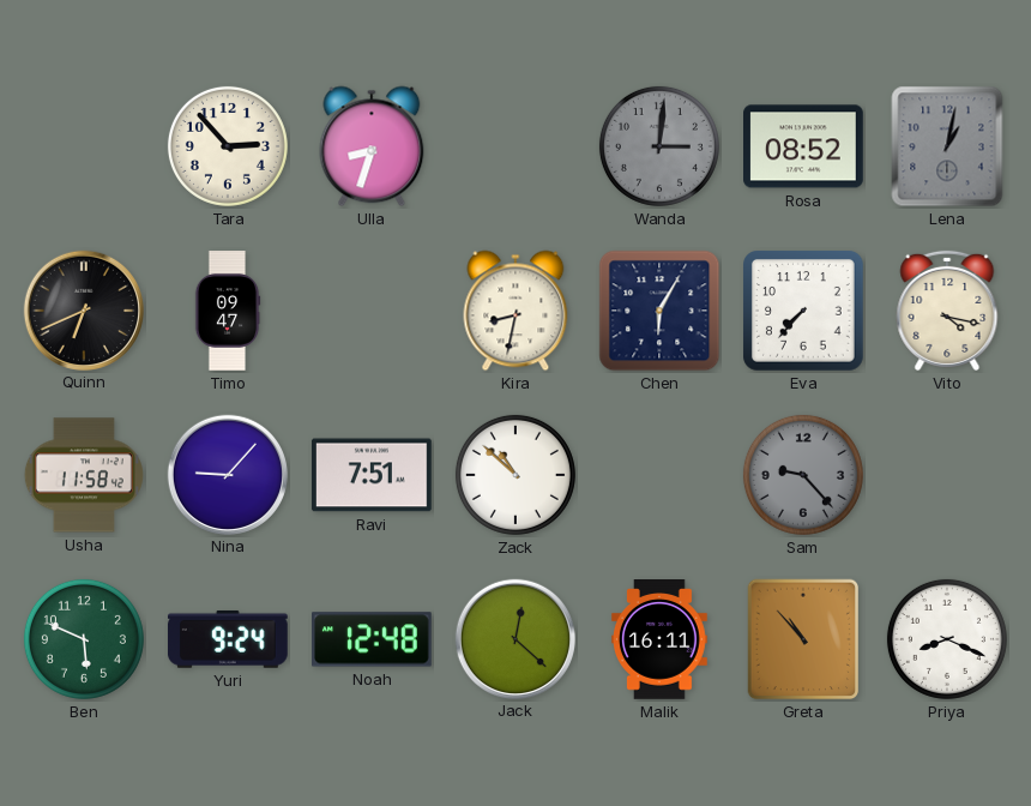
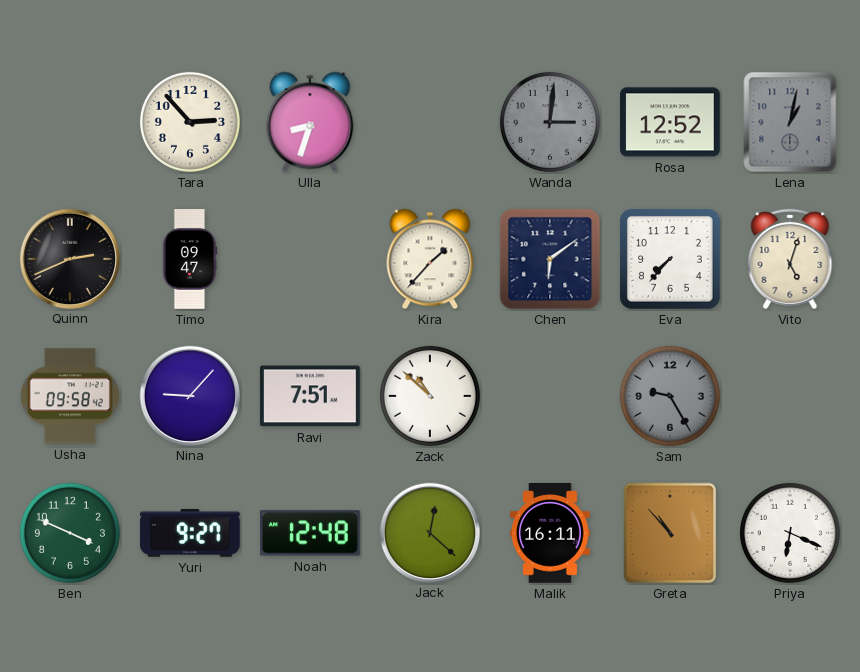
Rosa: 08:52 -> 12:52 (671, 122)
Quinn: 6:41 -> 2:41 (69, 258)
Kira: 8:32 -> 1:37 (430, 259)
Chen: 6:05 -> 6:09 (550, 259)
Vito: 4:17 -> 5:03 (790, 259)
Usha: 11:58 -> 09:58 (70, 396)
Sam: 9:23 -> 9:25 (670, 396)
Ben: 5:49 -> 3:49 (70, 533)
Yuri: 9:24 -> 9:27 (190, 533)
Priya: 8:19 -> 6:19 (790, 533)
